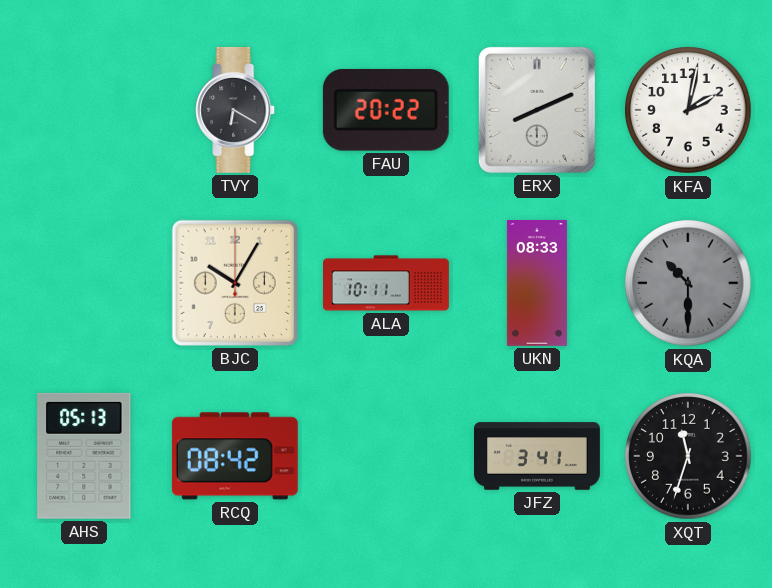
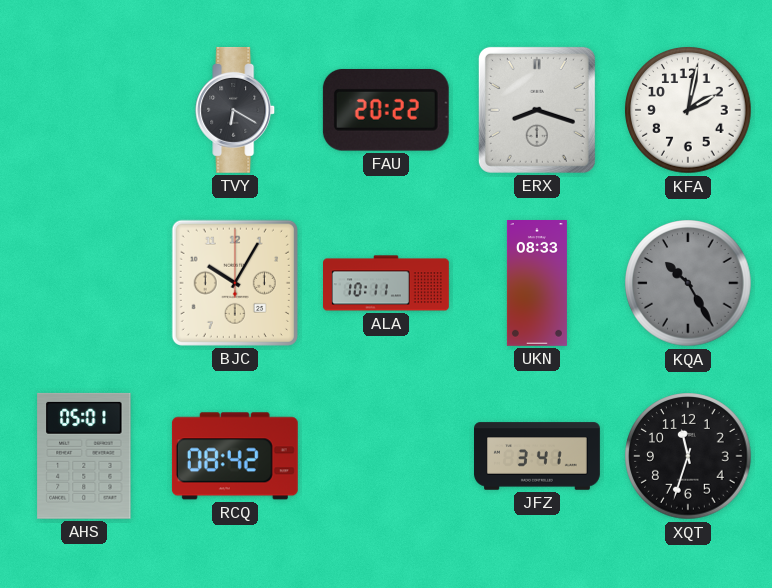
ERX: 8:11 -> 8:18 (537, 110)
KQA: 10:30 -> 10:25 (688, 283)
AHS: 05:13 -> 05:01 (84, 456)
